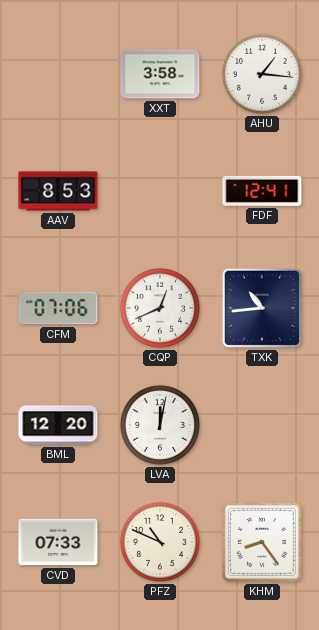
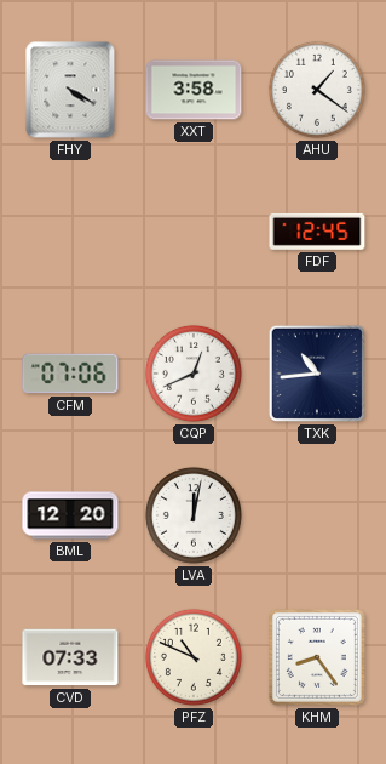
FHY: none -> 4:20 (70, 90)
AHU: 1:16 -> 1:21 (317, 90)
AAV: 8:53 -> none (58, 191)
FDF: 12:41 -> 12:45 (317, 232)
